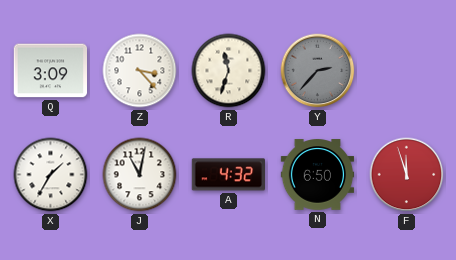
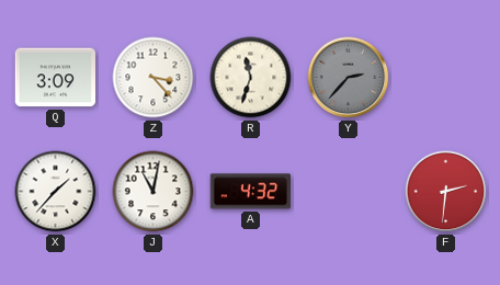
X: 1:35 -> 1:37 (56, 192)
N: 6:50 -> none (318, 175)
F: 11:57 -> 2:31 (446, 192)
